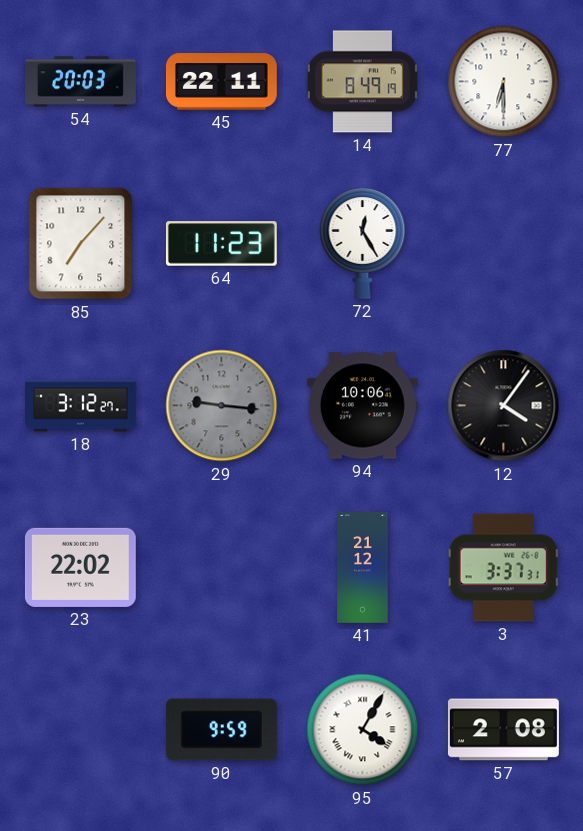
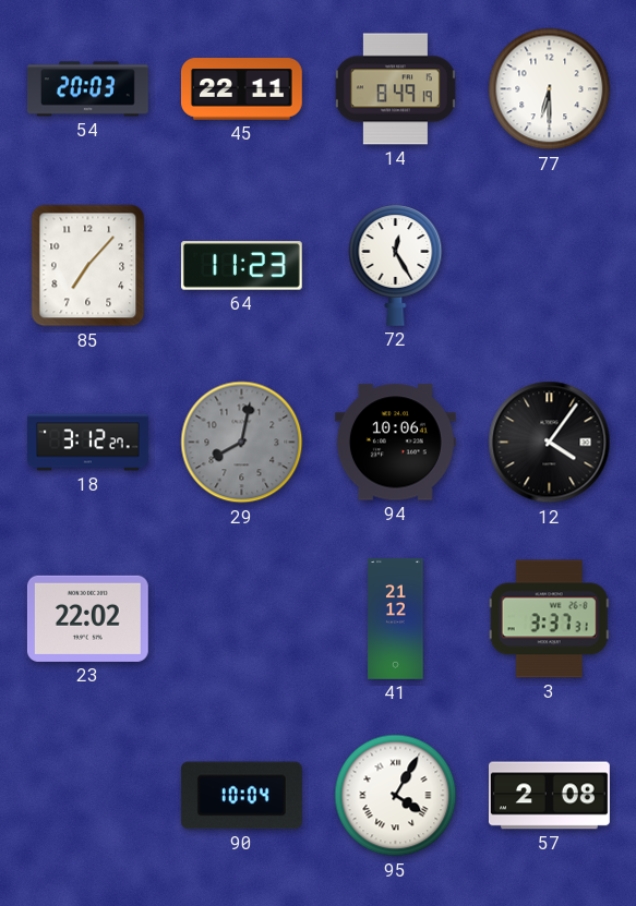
29: 9:16 -> 8:02 (242, 443)
90: 9:59 -> 10:04 (241, 796)
